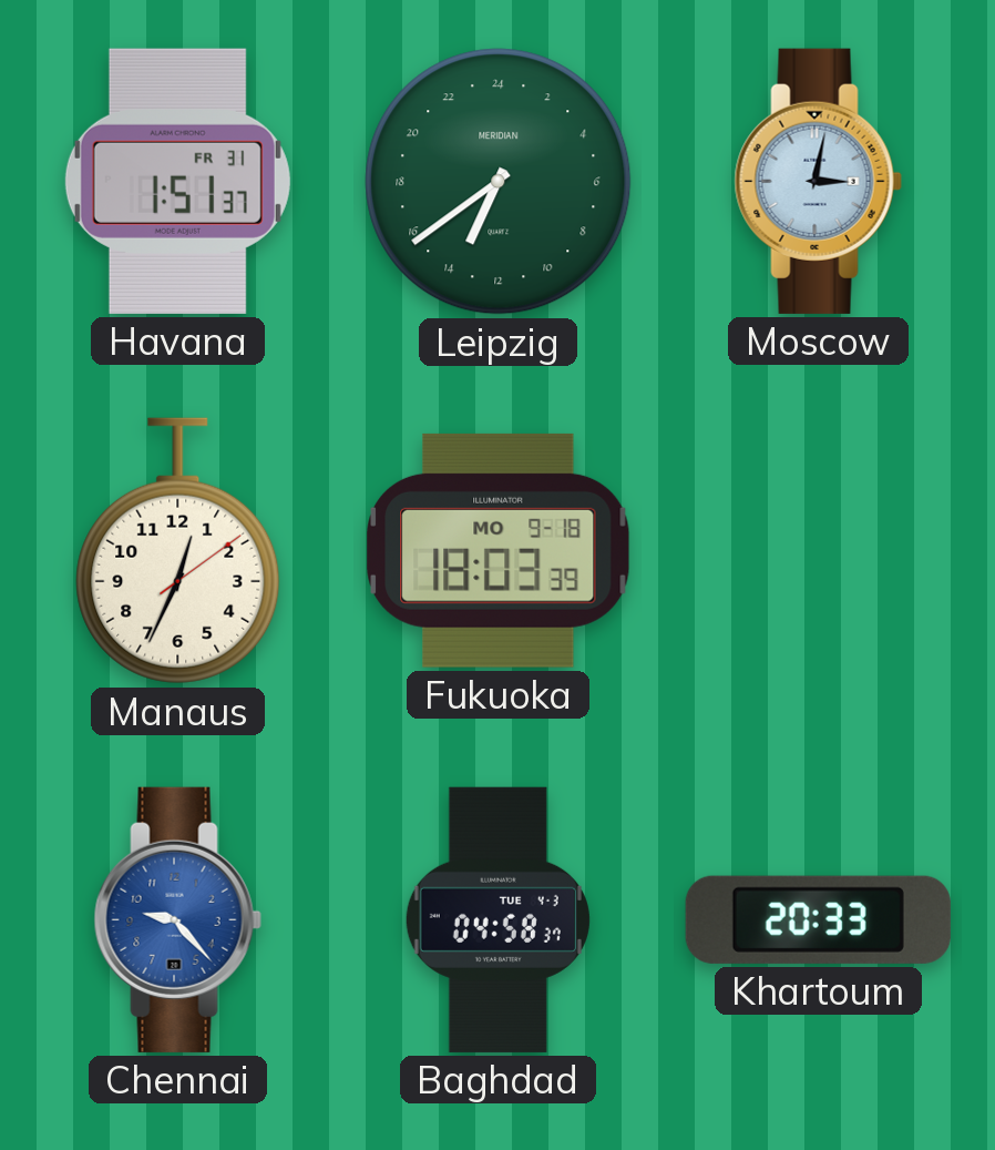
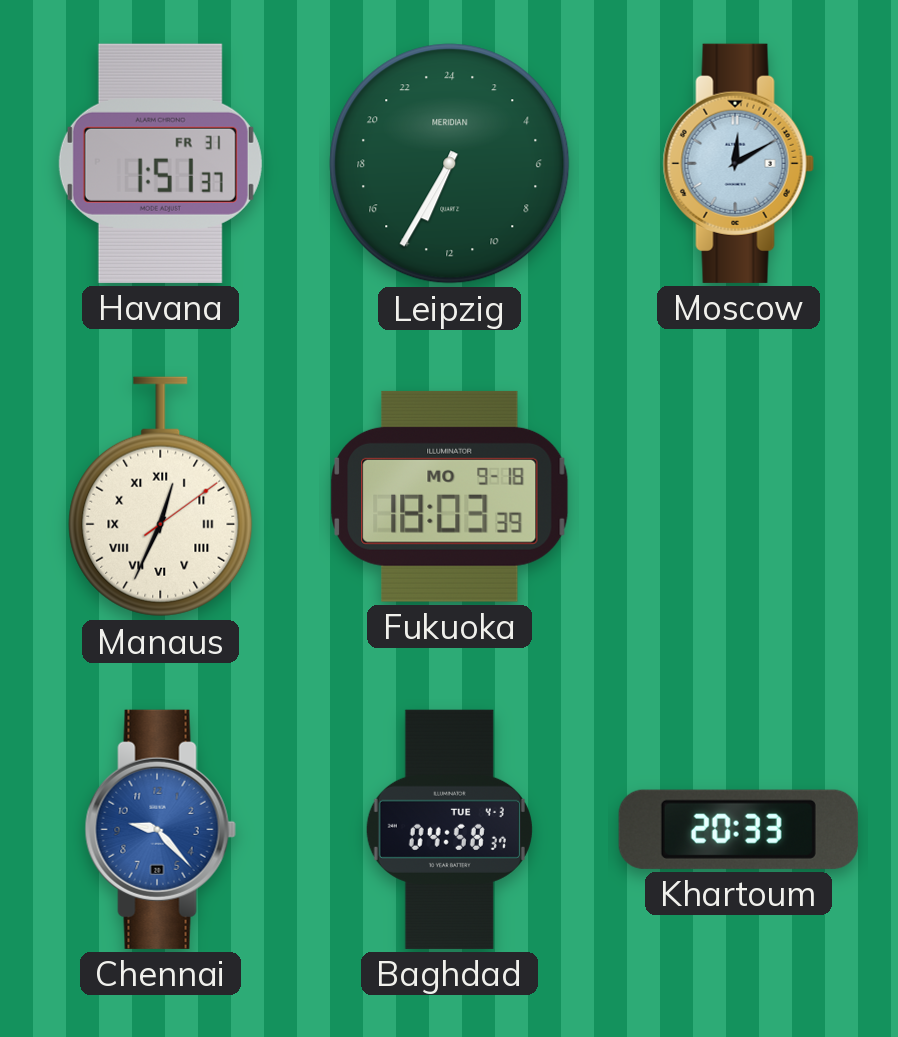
Leipzig: 13:39 -> 13:35 (450, 164)
Moscow: 3:02 -> 12:10 (738, 163)
Manaus numerals: Arabic -> Roman (161, 497)
